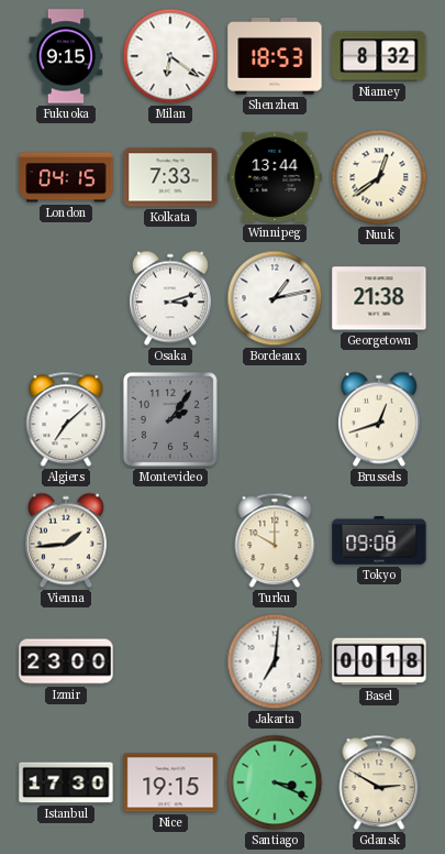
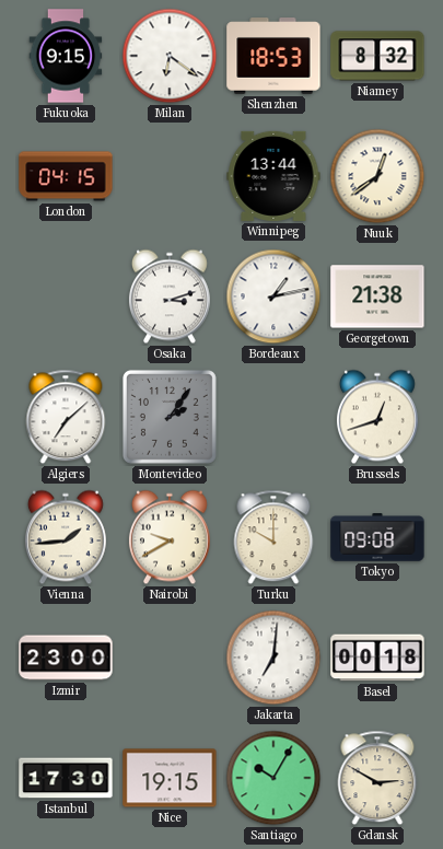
Kolkata: 7:33 -> none (170, 177)
Nairobi: none -> 9:40 (170, 537)
Santiago: 3:19 -> 10:05 (273, 778)
